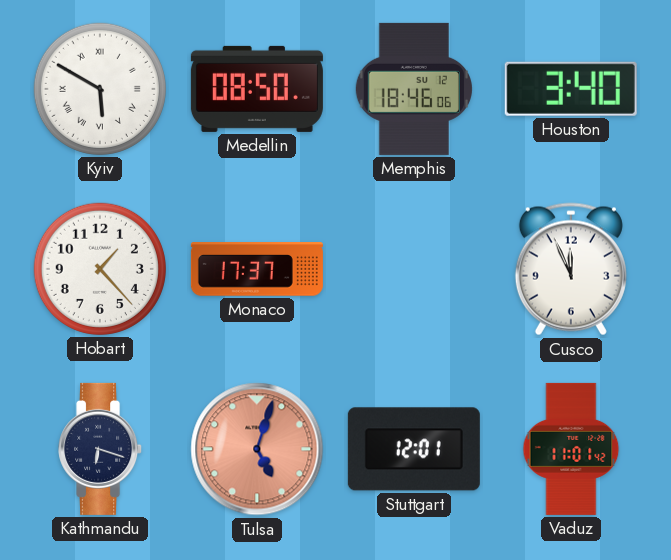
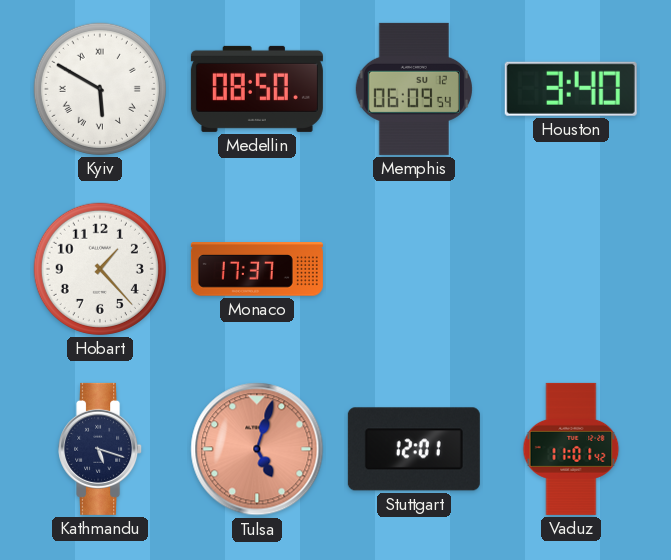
Memphis: 18:46 -> 06:09 (414, 89)
Cusco: 11:56 -> none (571, 269)
Kathmandu: 6:18 -> 5:18 (101, 449)
